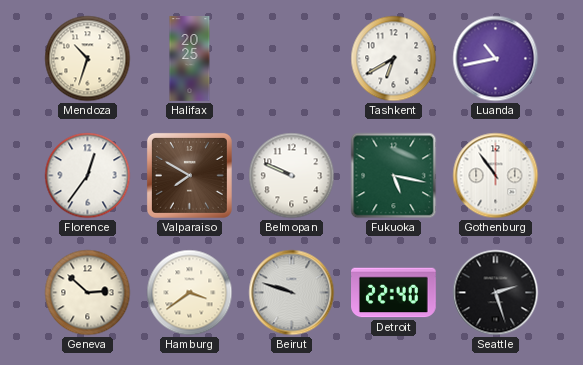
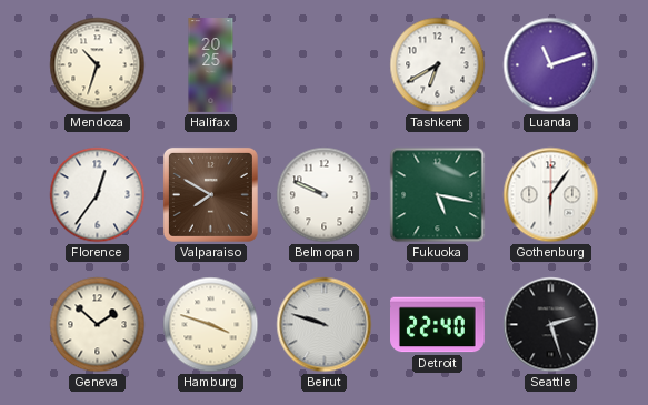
Luanda: 10:43 -> 11:12 (551, 65)
Gothenburg: 10:54 -> 6:06 (551, 195)
Geneva: 2:52 -> 1:52 (98, 325)
Hamburg: 3:39 -> 3:48 (211, 325)
